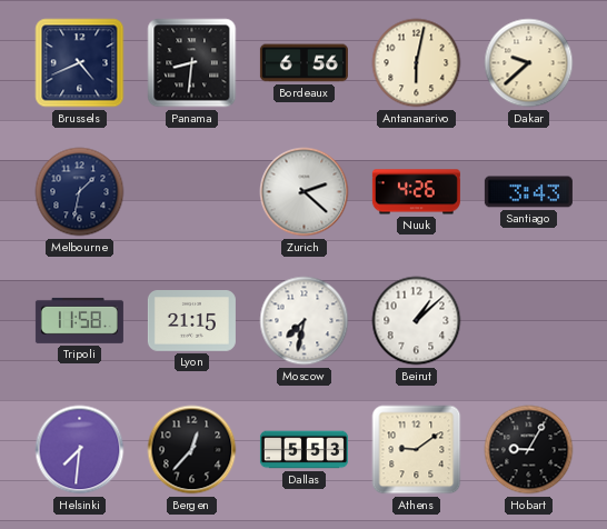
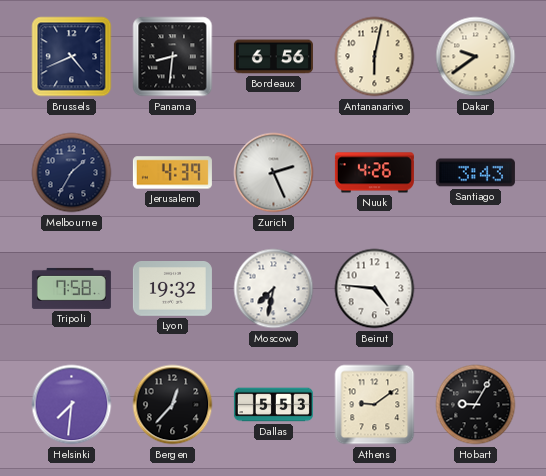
Dakar: 9:38 -> 9:39 (476, 57)
Melbourne: 1:32 -> 1:35 (72, 173)
Jerusalem: none -> 4:39 (172, 173)
Zurich: 2:22 -> 2:26 (274, 173)
Tripoli: 11:58 -> 7:58 (71, 288)
Lyon: 21:15 -> 19:32 (172, 289)
Beirut: 1:08 -> 4:46 (375, 289)
